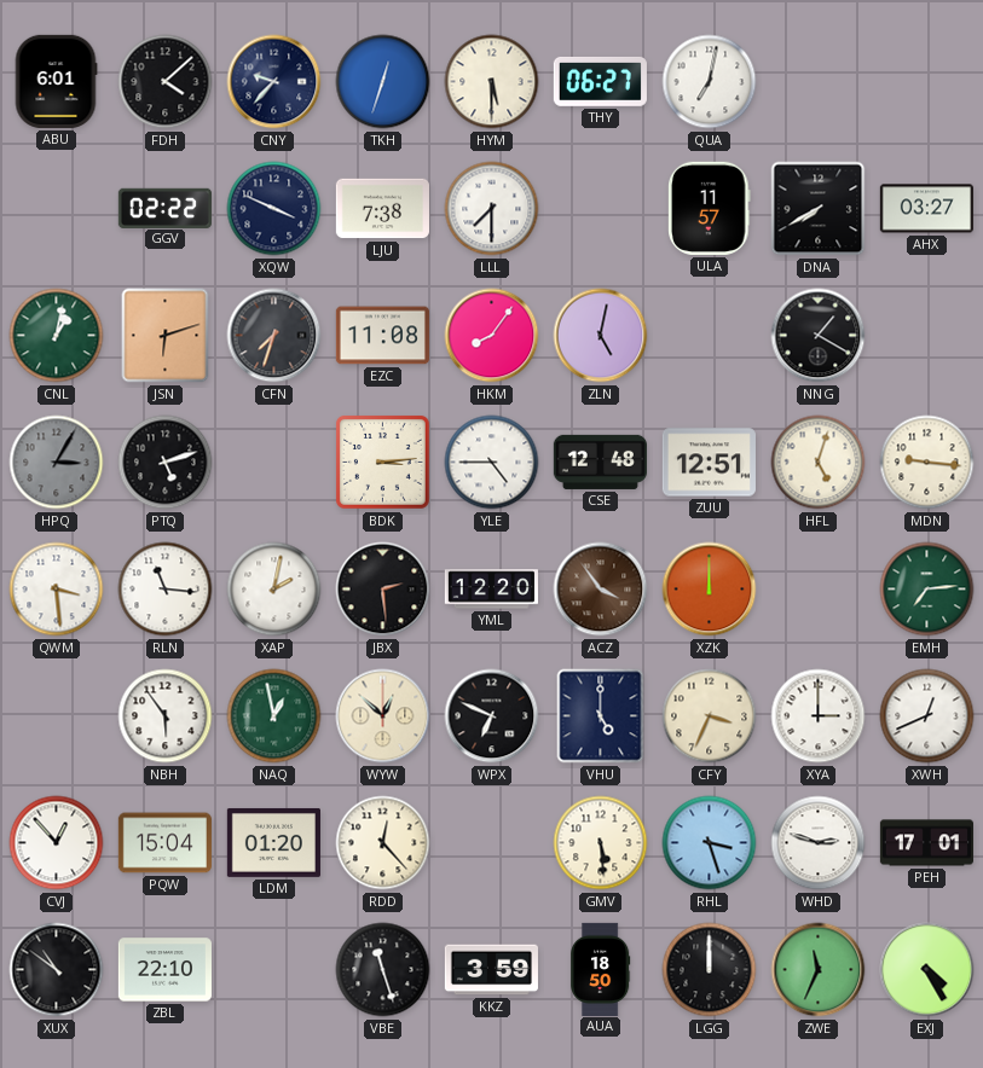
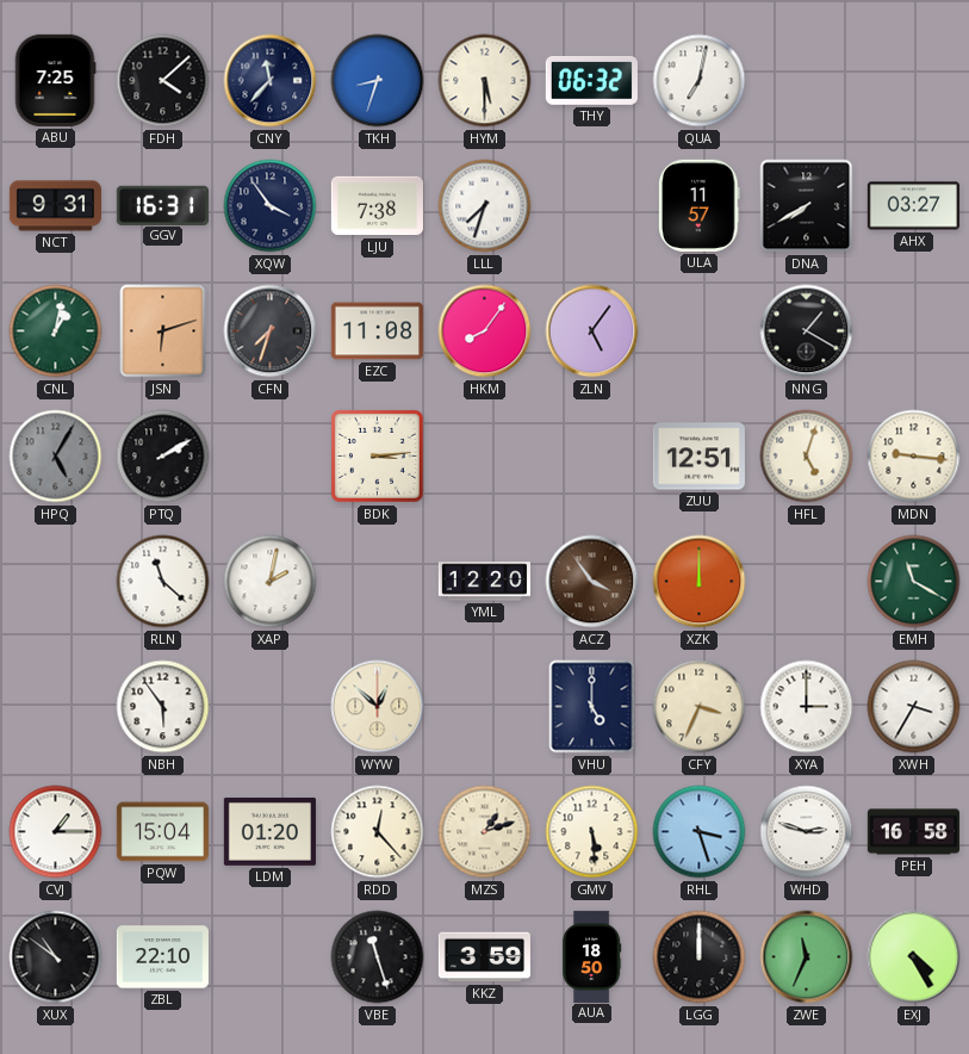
ABU: 6:01 -> 7:25 (55, 80)
CNY: 9:37 -> 11:37 (271, 81)
TKH: 12:33 -> 8:33 (378, 81)
THY: 06:27 -> 06:32 (591, 80)
NCT: none -> 9:31 (55, 206)
GGV: 02:22 -> 16:31 (162, 205)
XQW: 3:49 -> 3:54 (271, 206)
LLL: 7:30 -> 7:33 (485, 206)
ZLN: 5:02 -> 5:06 (592, 331)
HPQ: 3:05 -> 5:05 (56, 457)
PTQ: 5:12 -> 2:10 (163, 457)
YLE: 4:45 -> none (492, 463)
CSE: 12:48 -> none (600, 462)
QWM: 3:29 -> none (57, 590)
RLN: 11:16 -> 11:22 (163, 582)
JBX: 2:29 -> none (383, 590)
EMH: 7:14 -> 11:20 (914, 582)
NAQ: 12:58 -> none (274, 716)
WPX: 6:49 -> none (492, 716)
XWH: 12:41 -> 3:35 (914, 707)
CVJ: 12:53 -> 1:15 (56, 832)
MZS: none -> 1:12 (485, 832)
PEH: 17:01 -> 16:58 (913, 832)
